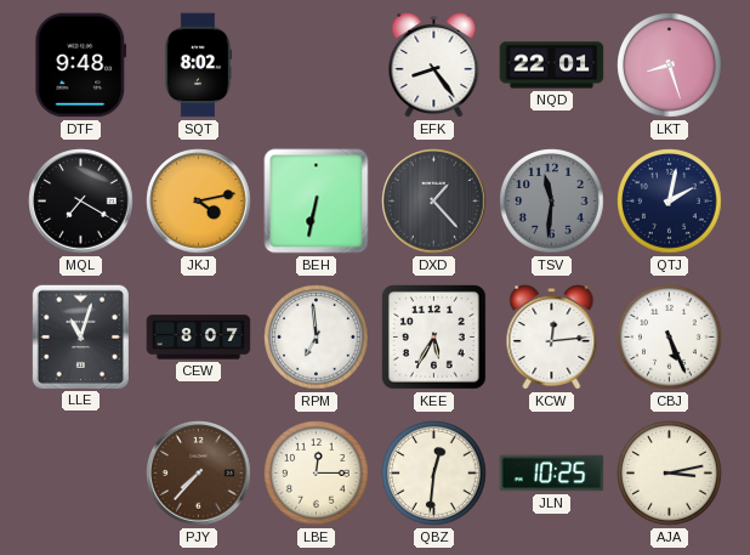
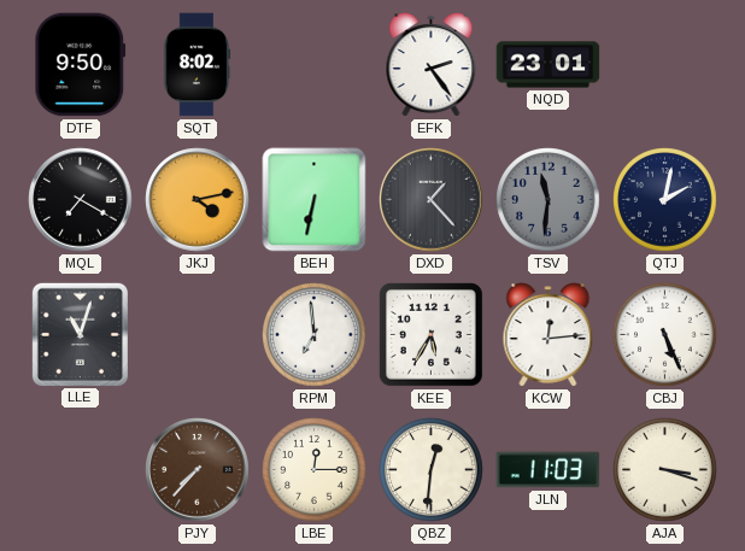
DTF: 9:48 -> 9:50 (81, 65)
EFK: 8:24 -> 2:24 (432, 65)
NQD: 22:01 -> 23:01 (549, 65)
LKT: 8:27 -> none (670, 66)
CEW: 8:07 -> none (199, 338)
JLN: 10:25 -> 11:03 (549, 470)
AJA: 3:13 -> 3:18 (665, 470)
